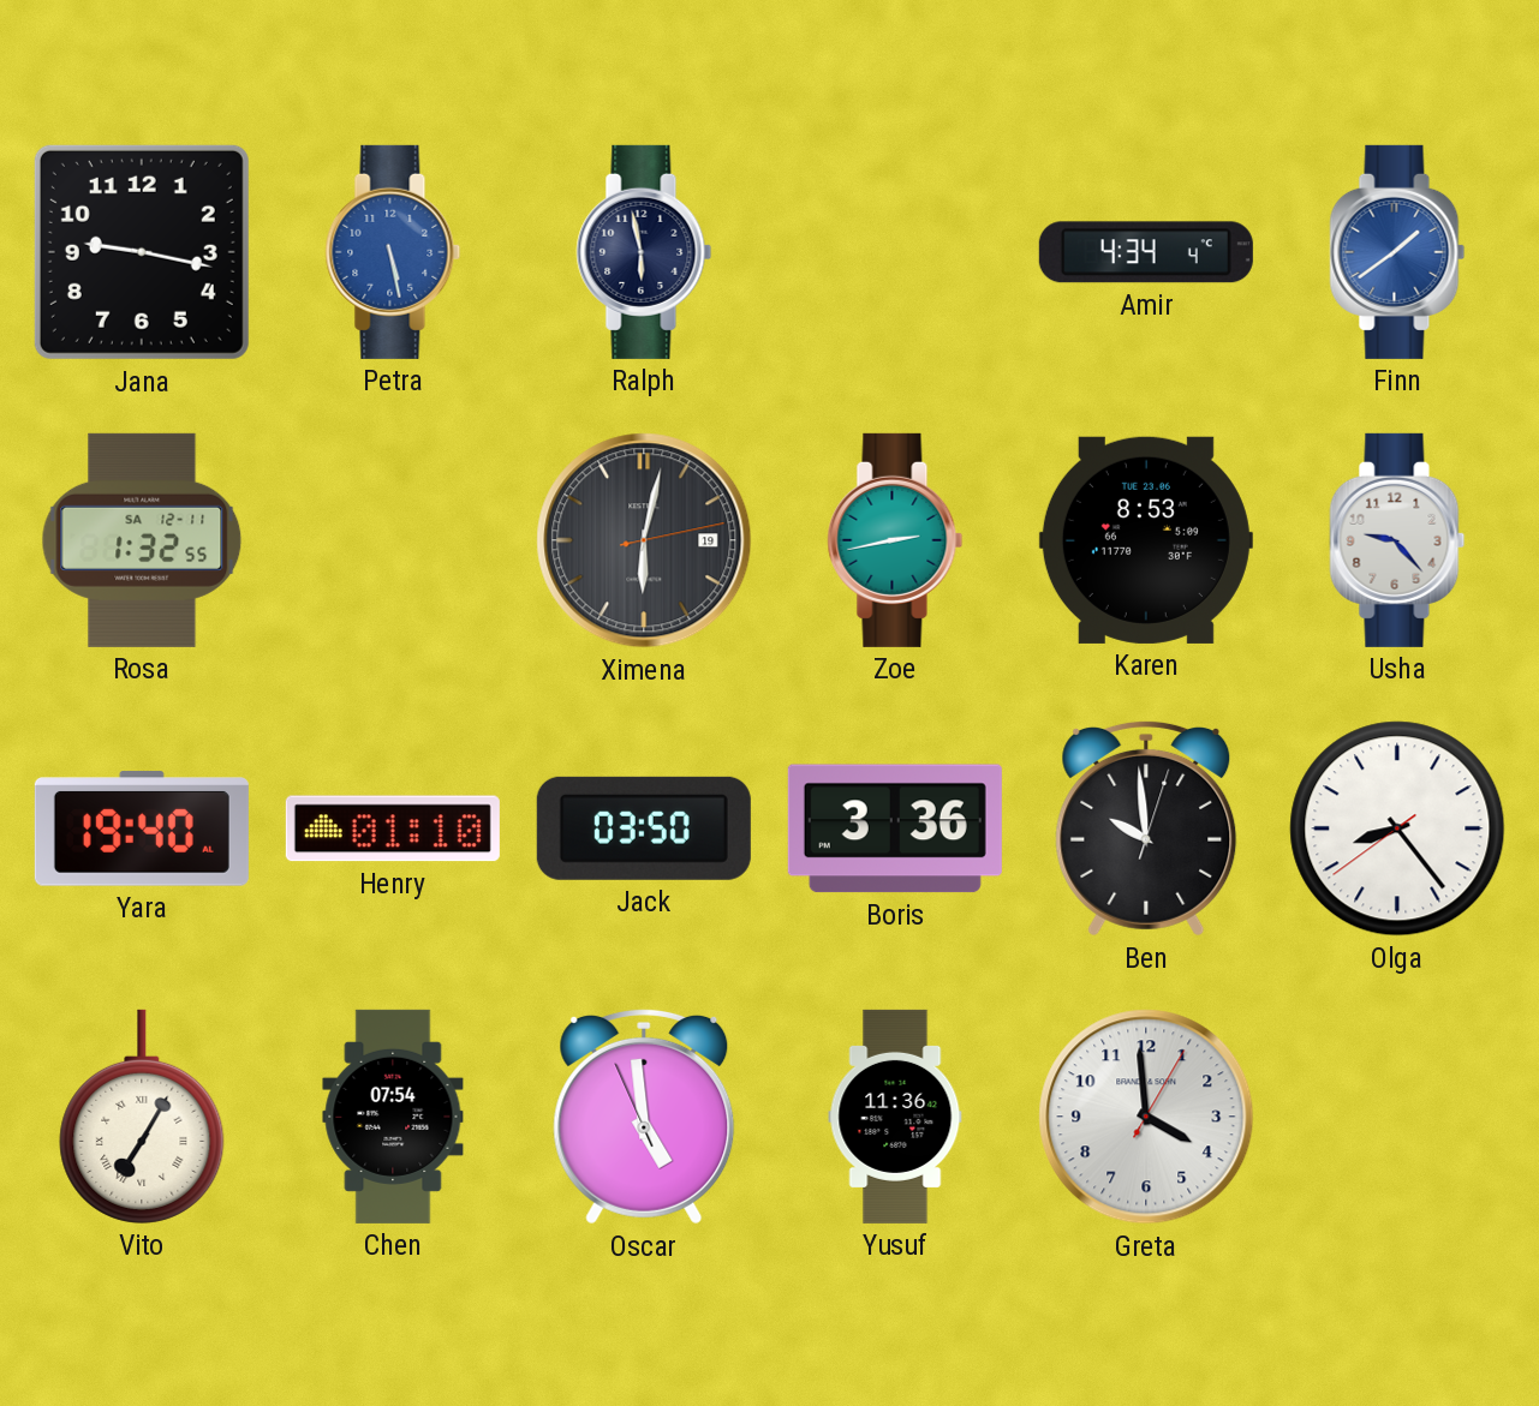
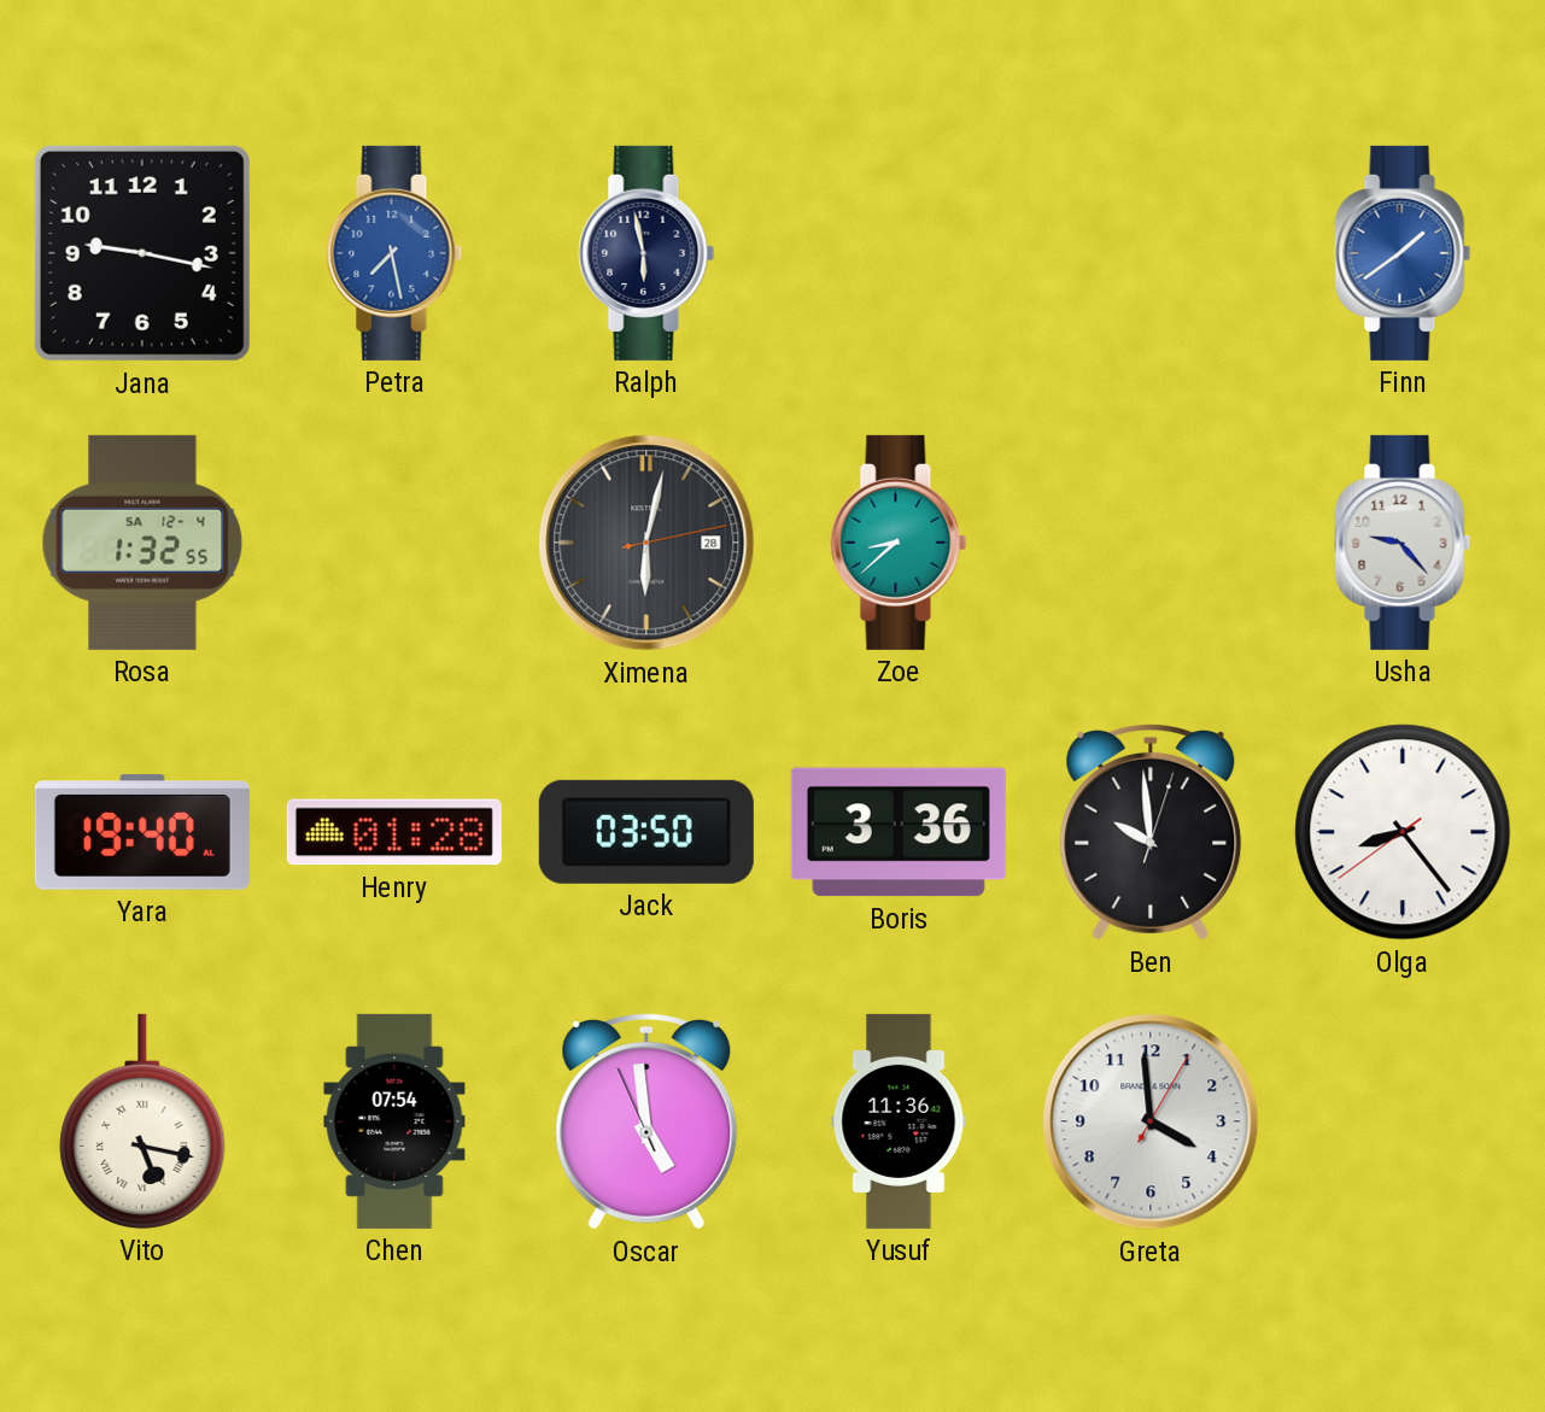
Petra: 5:28 -> 7:28 (394, 253)
Amir: 4:34 -> none (1146, 252)
Rosa date: SA 12-11 -> SA 12-4 (142, 543)
Ximena date: 19 -> 28 (646, 543)
Zoe: 2:43 -> 8:38 (899, 543)
Karen: 8:53 -> none (1146, 540)
Henry: 01:10 -> 01:28 (394, 832)
Vito: 7:05 -> 5:17 (142, 1121)
